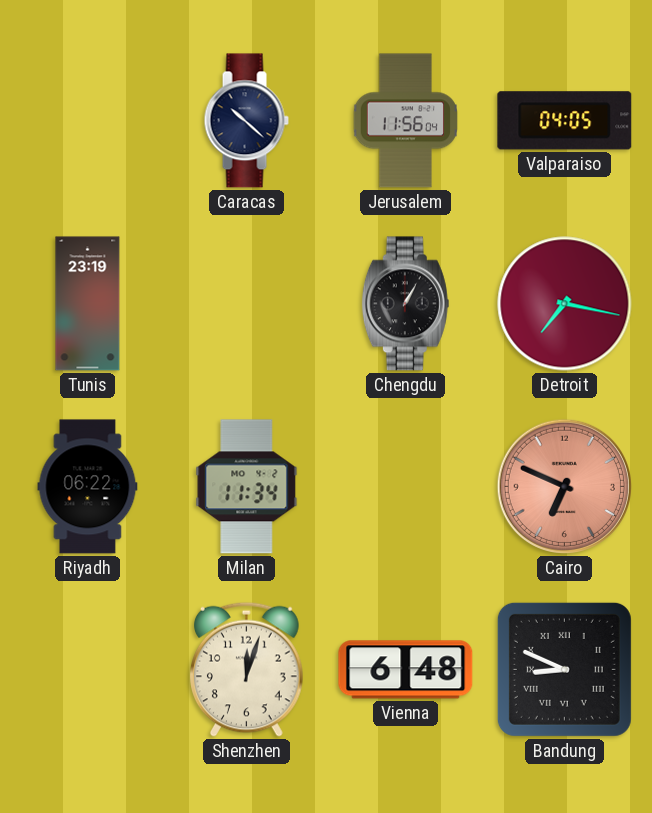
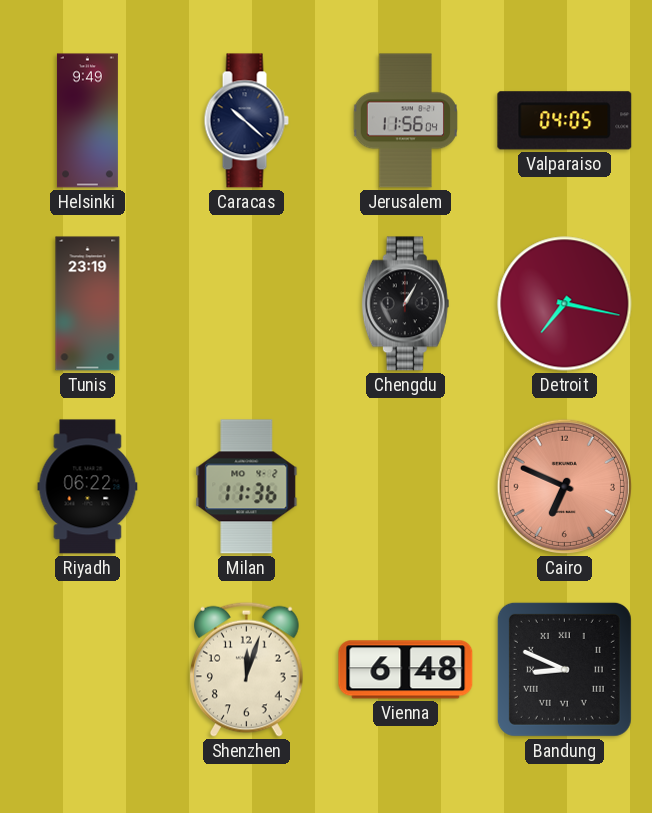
Helsinki: none -> 9:49 (87, 121)
Milan: 11:34 -> 11:36 (247, 487)
